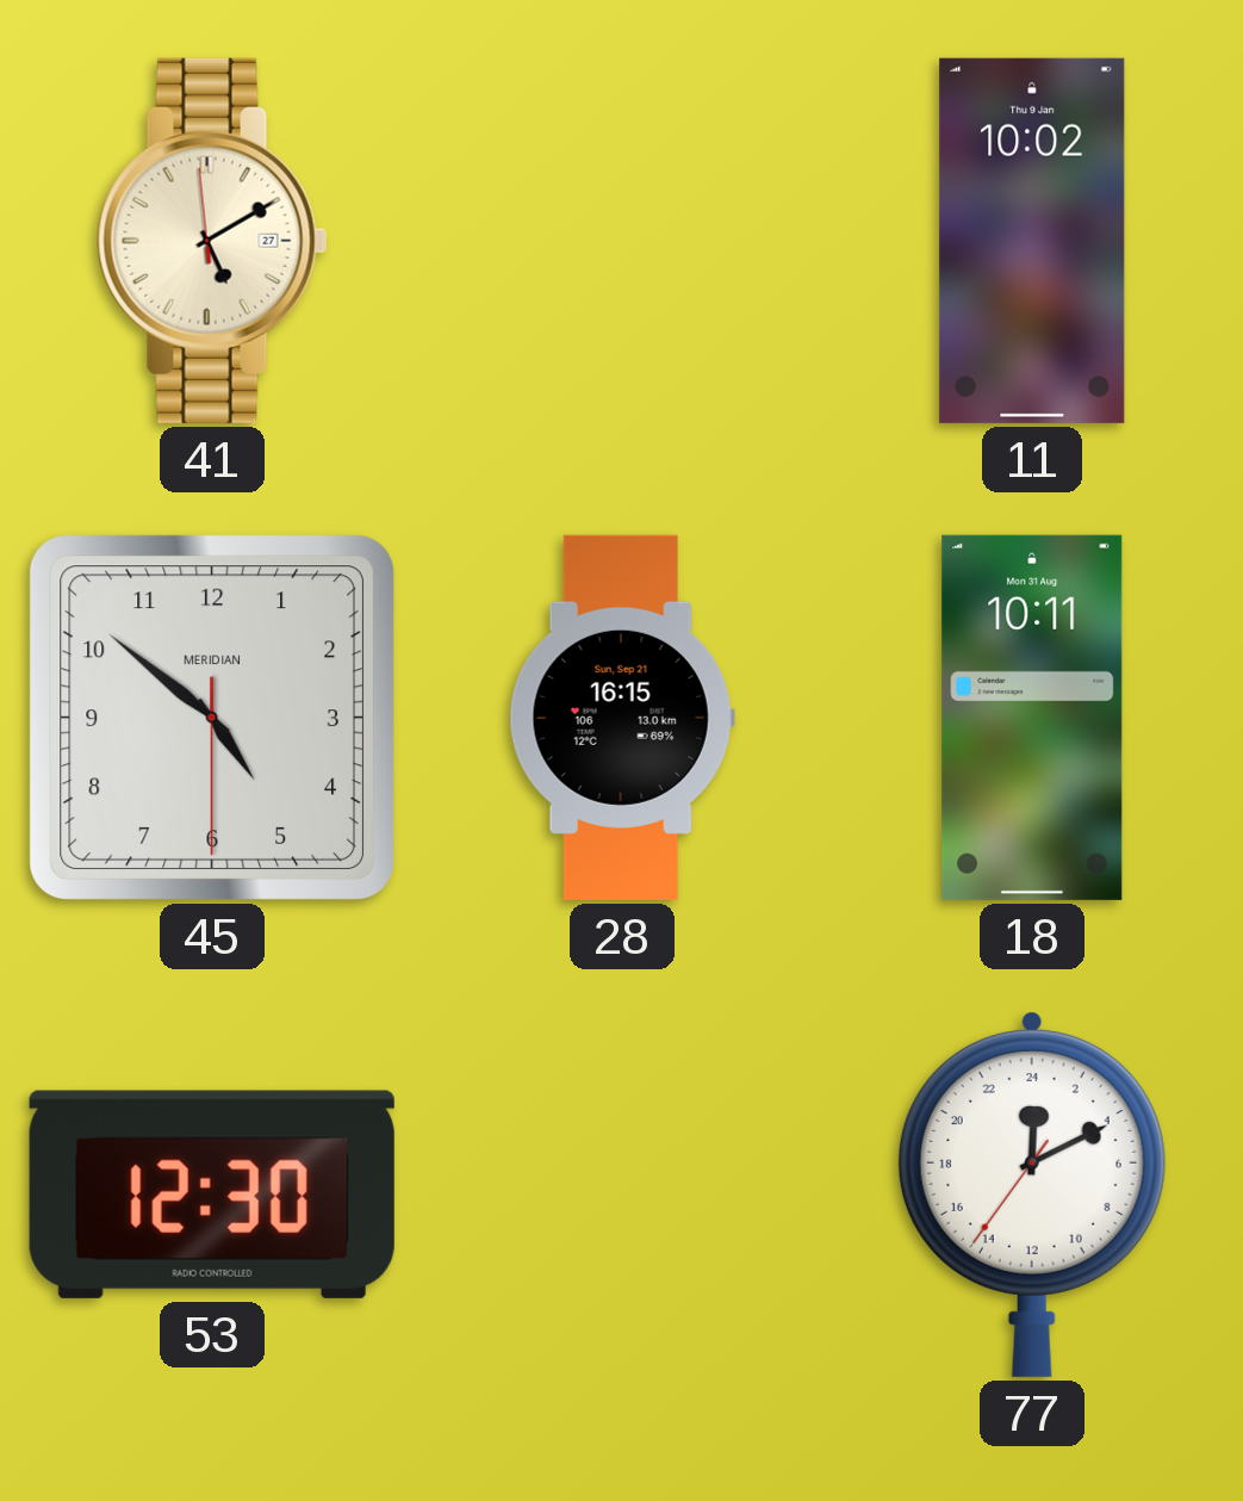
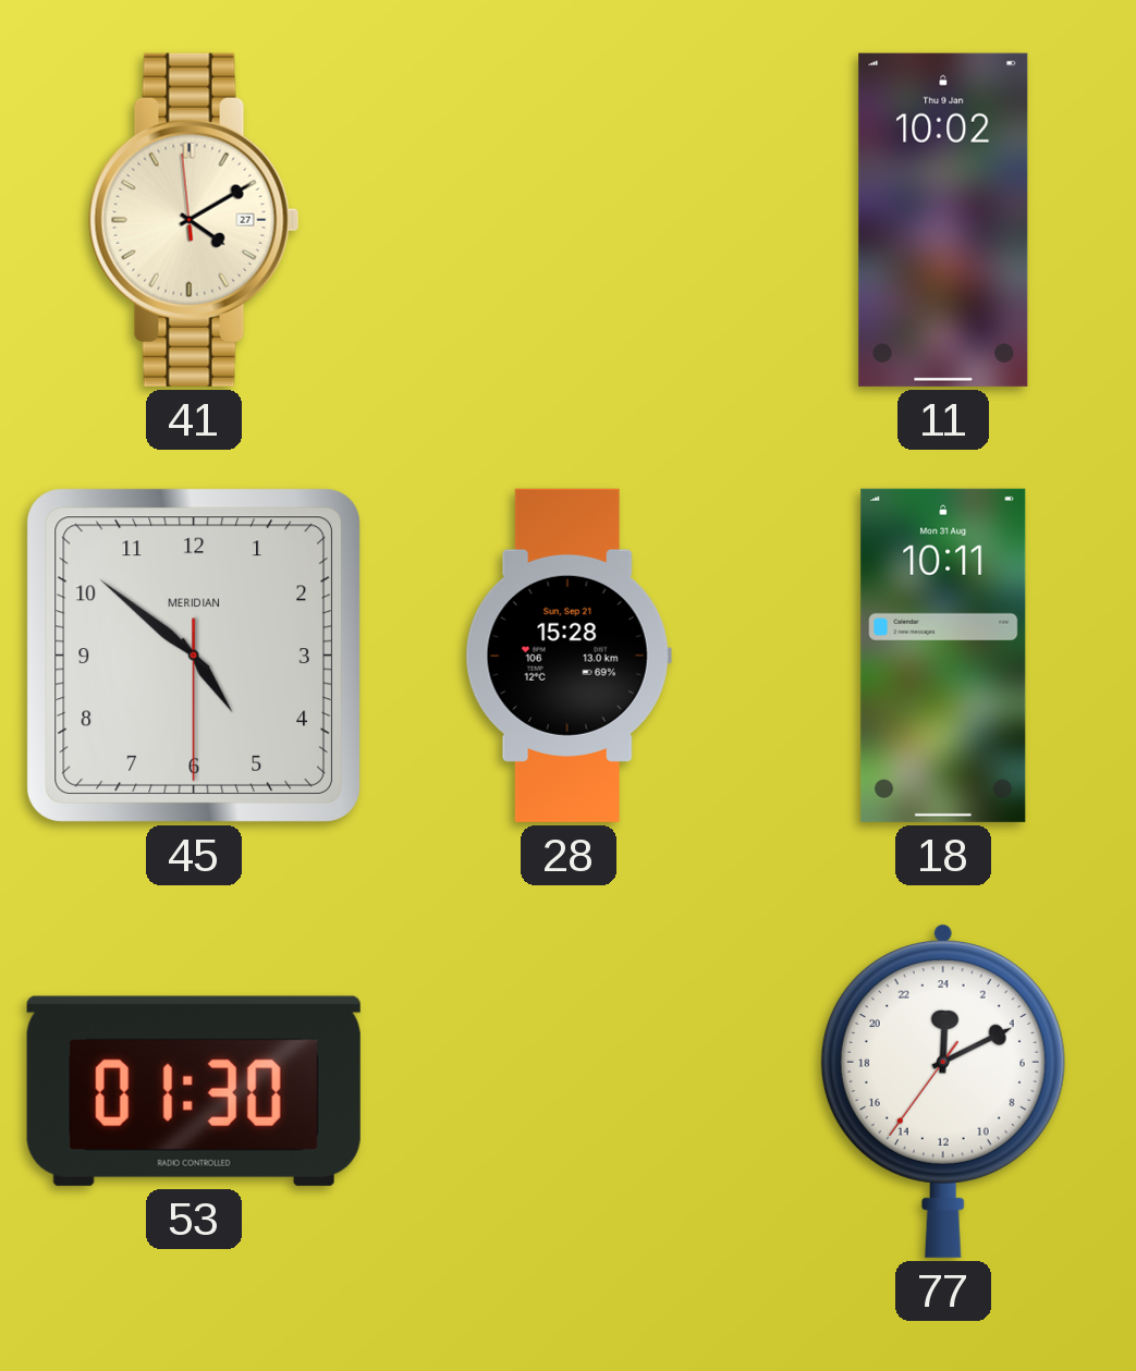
41: 5:09 -> 4:09 (194, 220)
28: 16:15 -> 15:28 (569, 656)
53: 12:30 -> 01:30 (194, 1091)
